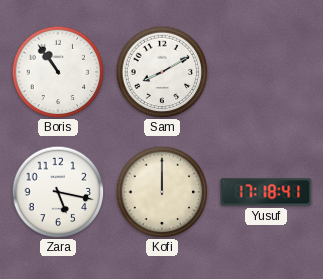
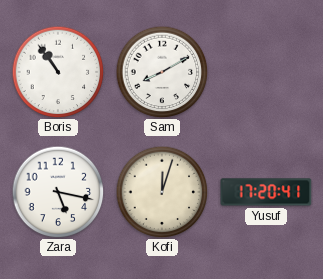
Kofi: 12:00 -> 12:03 (162, 192)
Yusuf: 17:18 -> 17:20 (266, 192)
